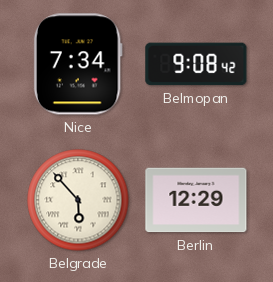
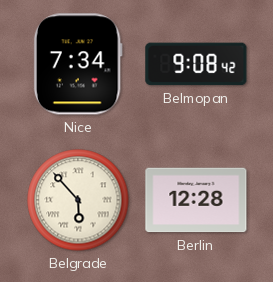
Berlin: 12:29 -> 12:28 (196, 200)
